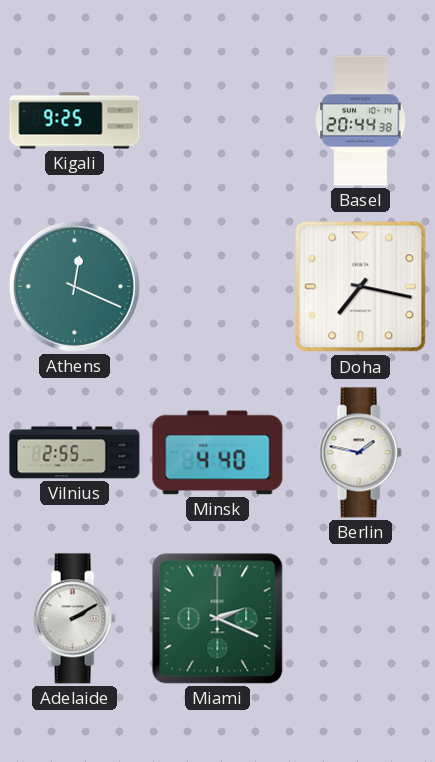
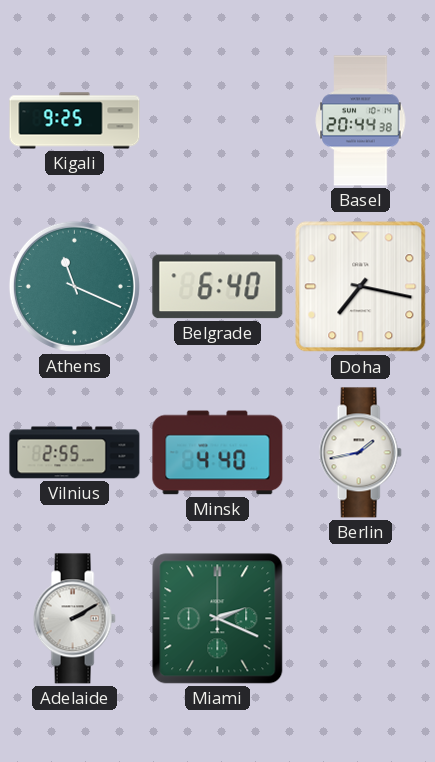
Athens: 12:19 -> 11:19 (74, 286)
Belgrade: none -> 6:40 (218, 287)
Berlin: 1:47 -> 1:43 (360, 453)
